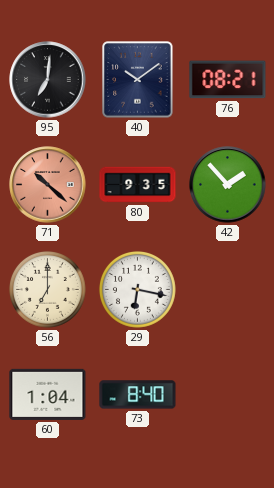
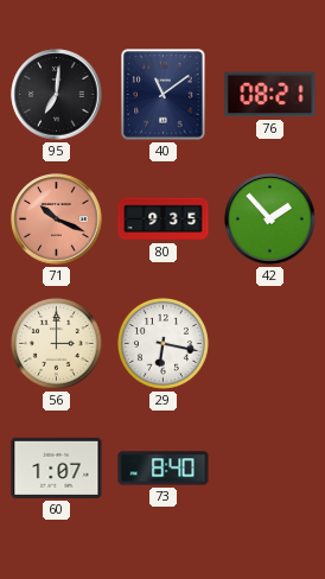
40: 10:09 -> 11:09 (164, 95)
71: 10:22 -> 10:19 (57, 219)
56: 7:00 -> 3:00 (56, 343)
60: 1:04 -> 1:07 (57, 467)
